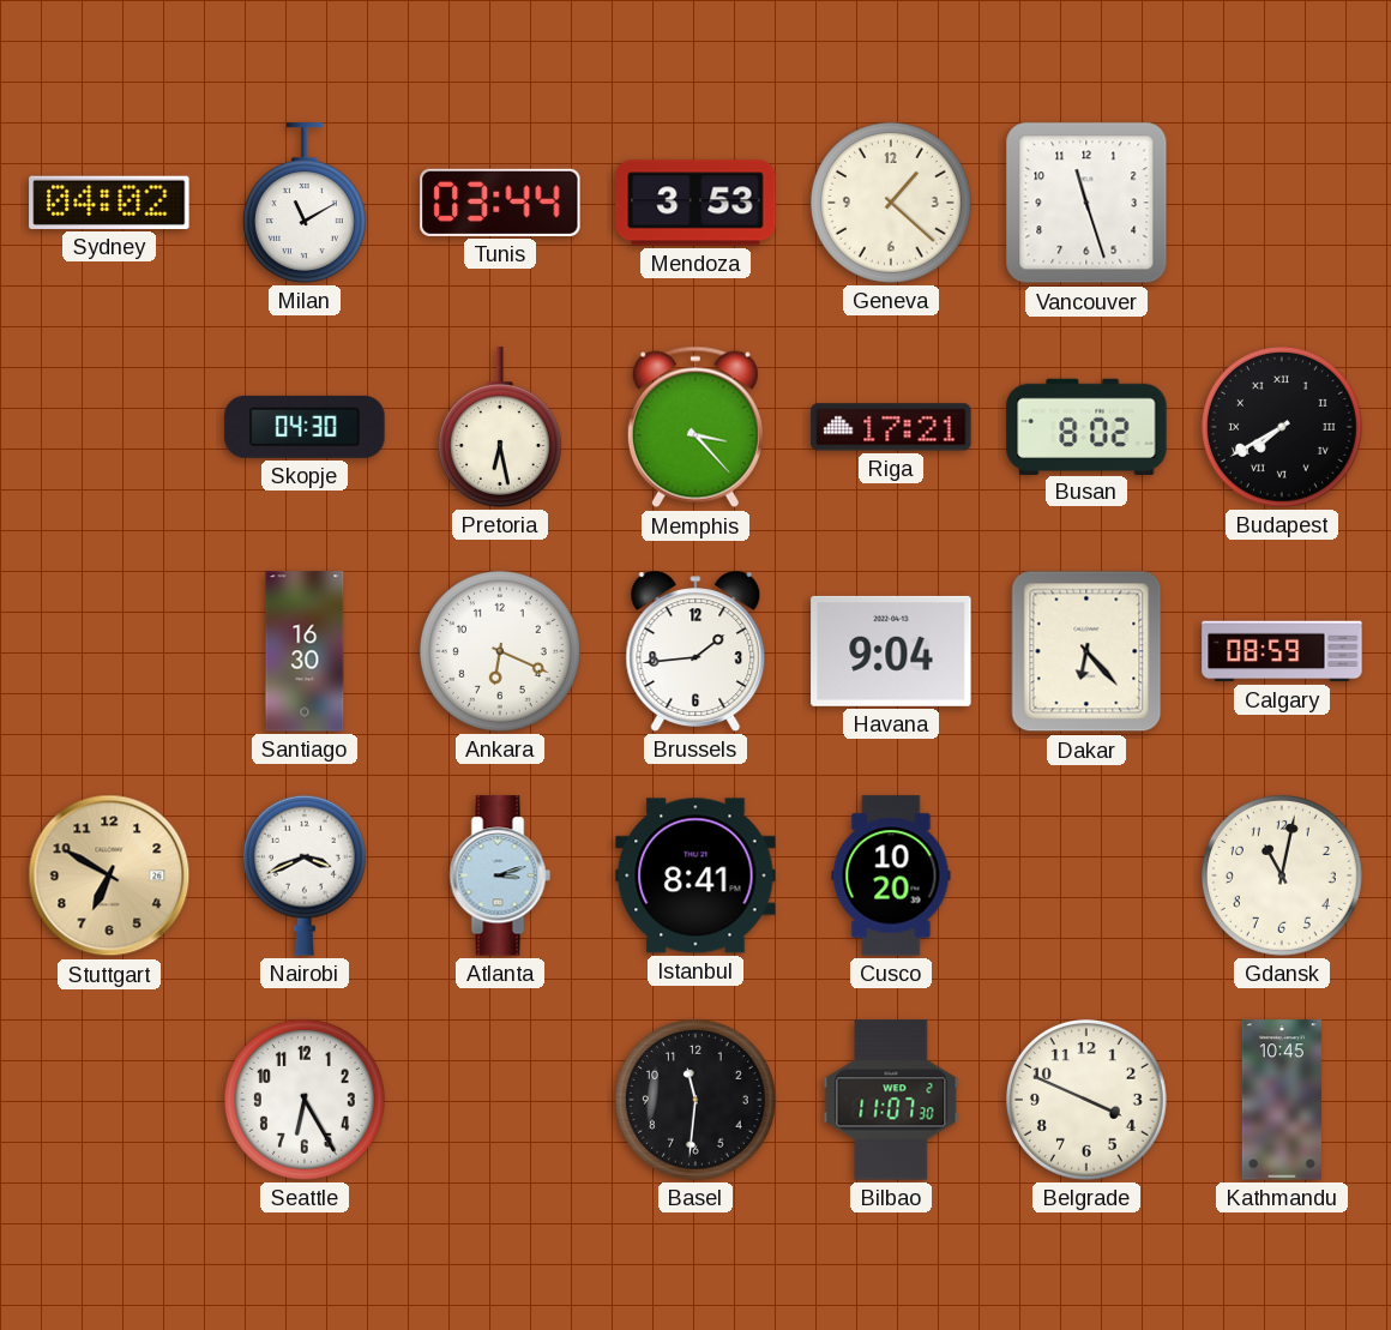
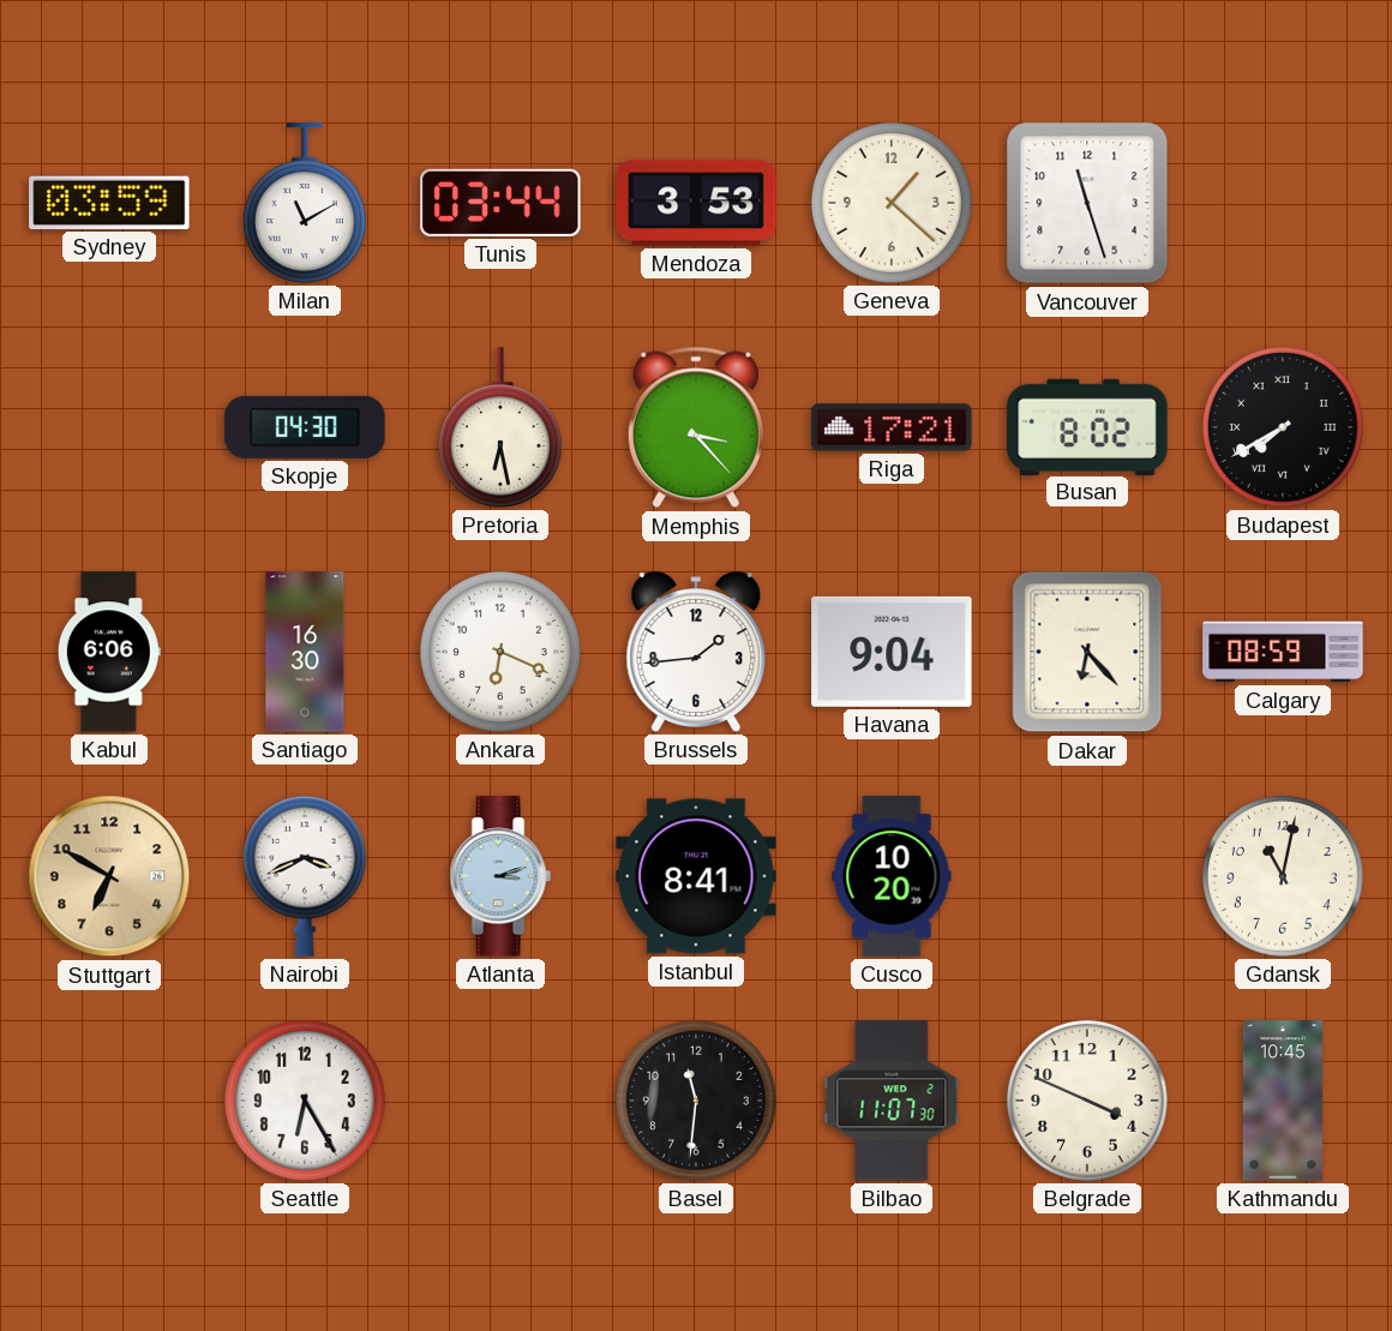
Sydney: 04:02 -> 03:59 (109, 203)
Kabul: none -> 6:06 (109, 652)
